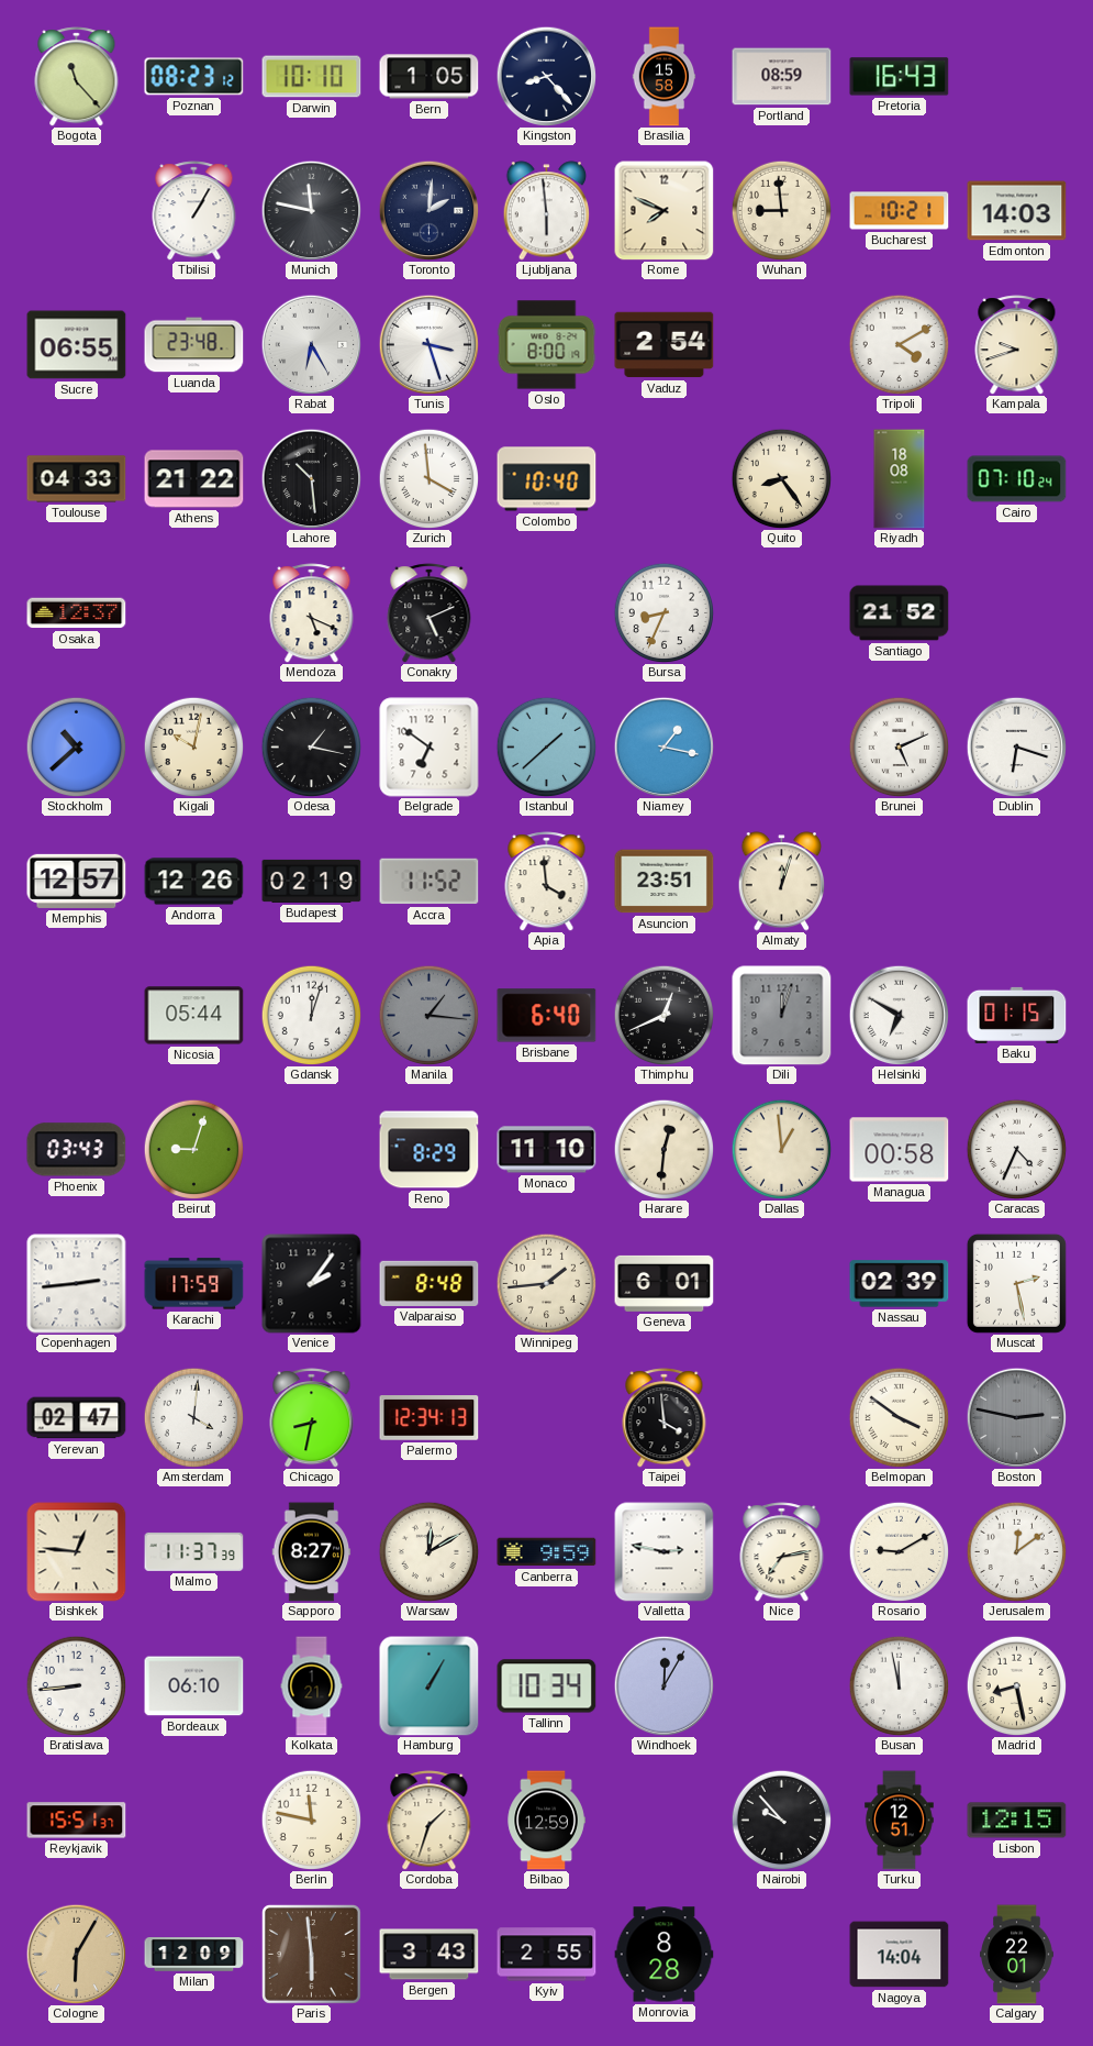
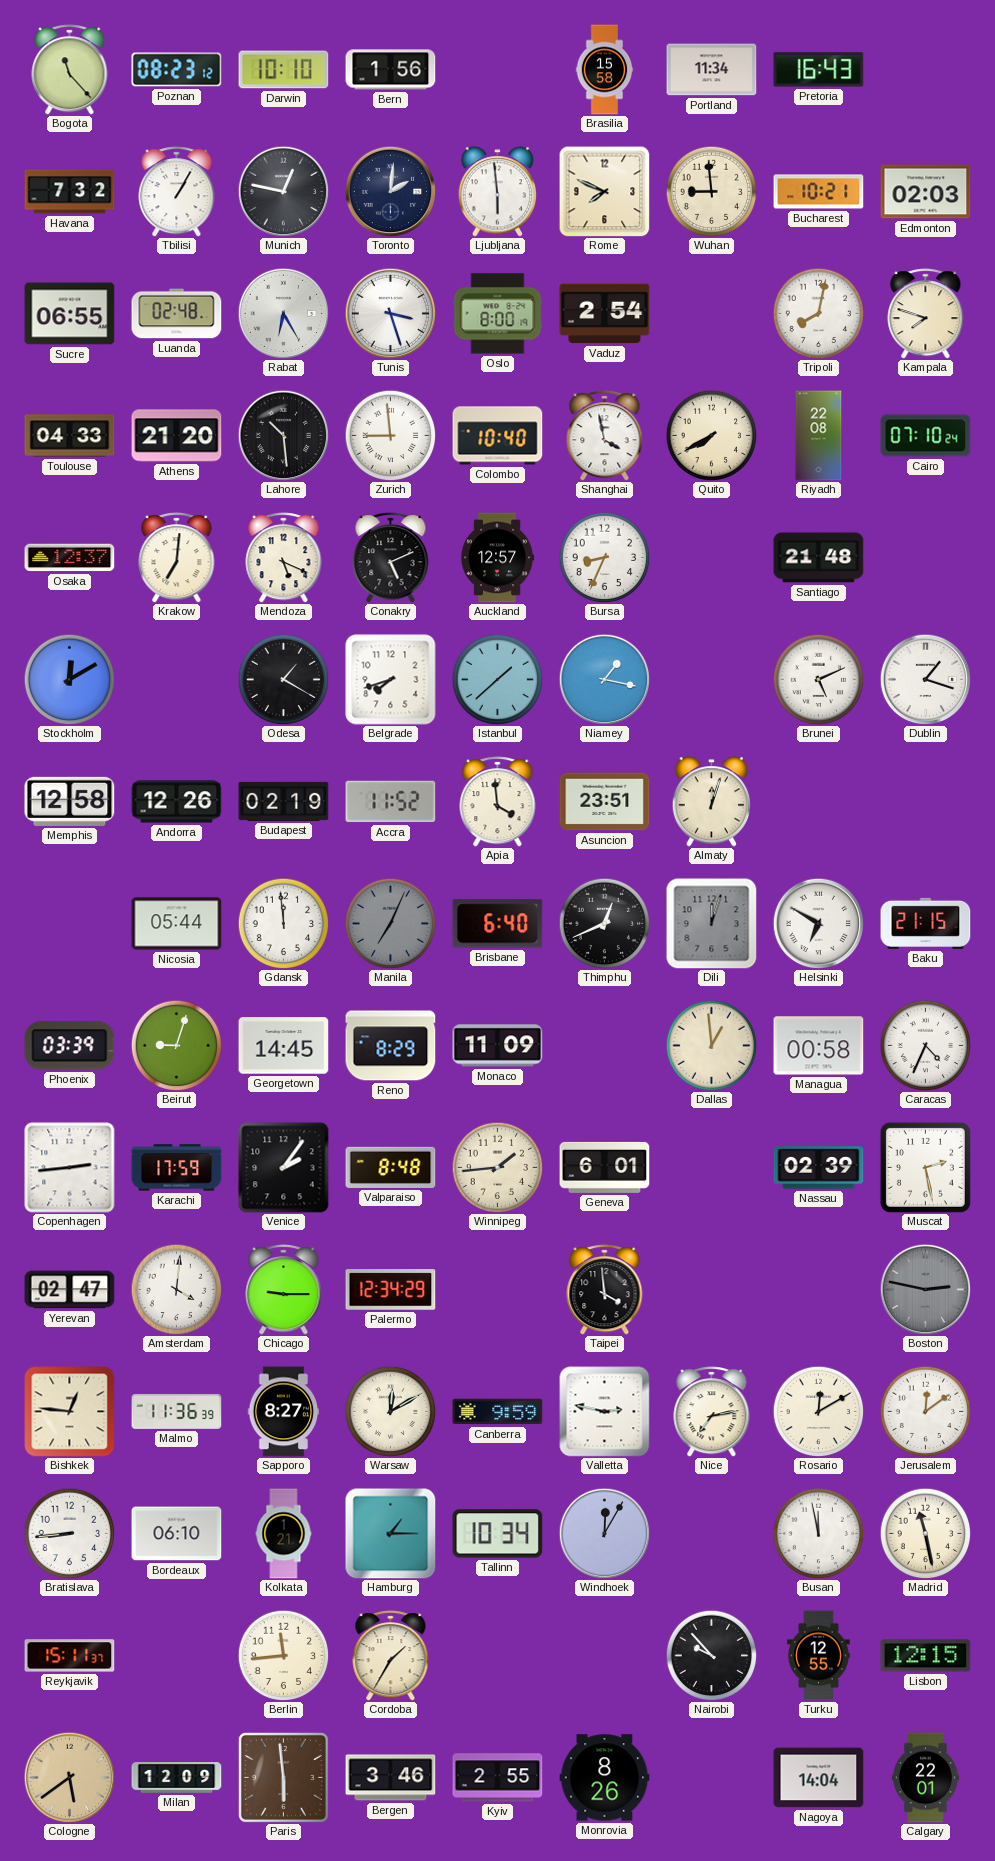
Bern: 1:05 -> 1:56 (391, 70)
Kingston: 8:23 -> none (546, 76)
Portland: 08:59 -> 11:34 (712, 70)
Havana: none -> 7:32 (70, 192)
Munich: 11:47 -> 12:47 (283, 191)
Edmonton: 14:03 -> 02:03 (926, 192)
Luanda: 23:48 -> 02:48 (177, 314)
Tripoli: 4:10 -> 8:02 (818, 313)
Kampala: 9:42 -> 7:48 (926, 314)
Athens: 21:22 -> 21:20 (177, 436)
Zurich: 3:59 -> 8:59 (390, 435)
Shanghai: none -> 3:58 (605, 436)
Quito: 8:24 -> 7:40 (711, 435)
Riyadh: 18:08 -> 22:08 (819, 436)
Krakow: none -> 7:01 (177, 558)
Auckland: none -> 12:57 (498, 558)
Santiago: 21:52 -> 21:48 (819, 558)
Stockholm: 10:38 -> 12:10 (69, 679)
Kigali: 10:02 -> none (193, 746)
Odesa: 1:17 -> 1:20 (283, 679)
Belgrade: 6:51 -> 7:42 (391, 680)
Dublin: 6:18 -> 1:18 (925, 679)
Memphis: 12:57 -> 12:58 (70, 801)
Gdansk: 12:03 -> 11:59 (283, 923)
Manila: 1:16 -> 7:04 (390, 923)
Baku: 01:15 -> 21:15 (926, 923)
Phoenix: 03:43 -> 03:39 (70, 1046)
Georgetown: none -> 14:45 (284, 1046)
Monaco: 11:10 -> 11:09 (498, 1046)
Harare: 12:31 -> none (663, 1149)
Chicago: 8:32 -> 9:15 (284, 1290)
Palermo: 12:34:13 -> 12:34:29 (391, 1290)
Belmopan: 3:51 -> none (899, 1417)
Malmo: 11:37 -> 11:36 (177, 1411)
Rosario: 9:10 -> 12:10 (818, 1411)
Hamburg: 1:05 -> 1:15 (391, 1534)
Madrid: 8:28 -> 11:28 (925, 1533)
Reykjavik: 15:51 -> 15:11 (70, 1656)
Berlin: 11:47 -> 11:44 (283, 1655)
Cordoba: 1:33 -> 1:35 (391, 1656)
Bilbao: 12:59 -> none (546, 1821)
Turku: 12:51 -> 12:55 (819, 1656)
Cologne: 6:05 -> 5:39 (69, 1777)
Bergen: 3:43 -> 3:46 (391, 1778)
Monrovia: 8:28 -> 8:26 (605, 1778)
